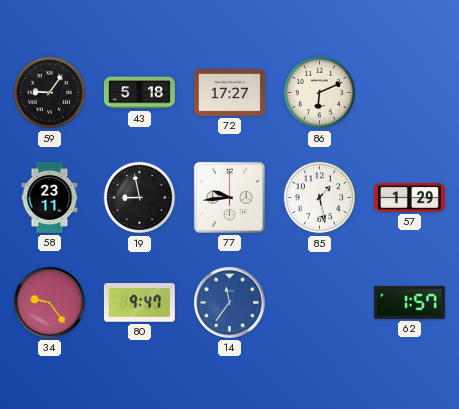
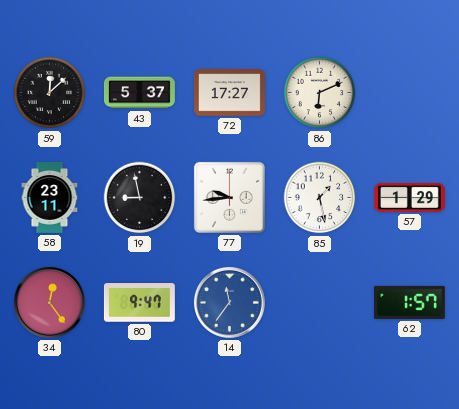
59: 9:06 -> 12:08 (50, 93)
43: 5:18 -> 5:37 (139, 93)
34: 9:24 -> 12:24 (49, 302)
